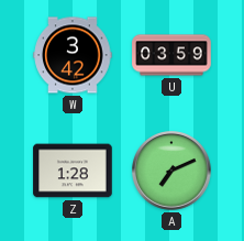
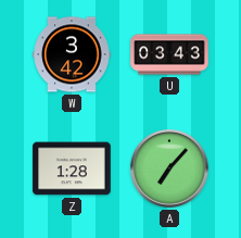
U: 03:59 -> 03:43 (169, 54)
A: 7:11 -> 7:07 (169, 168)
